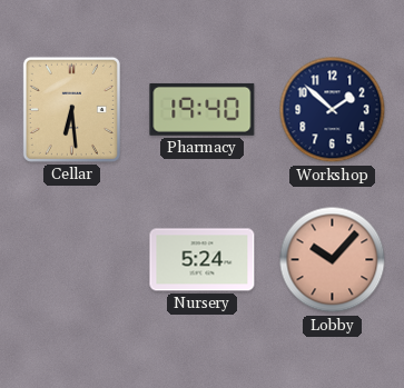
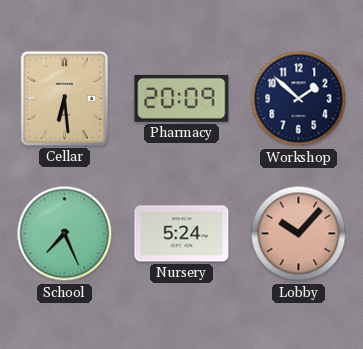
Pharmacy: 19:40 -> 20:09 (182, 98)
School: none -> 7:26 (65, 234)
